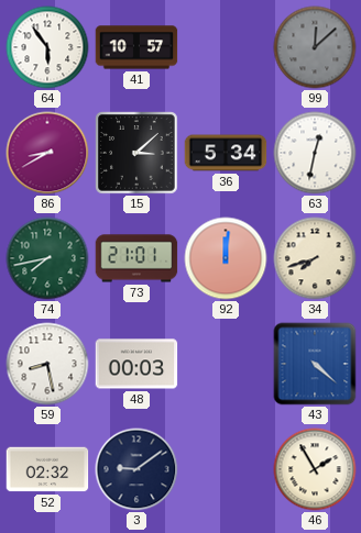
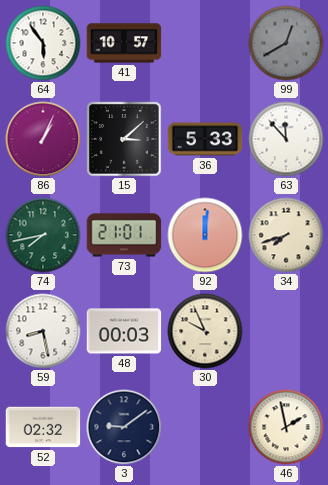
99: 12:08 -> 12:40 (286, 43)
86: 8:40 -> 1:04 (43, 139)
36: 5:34 -> 5:33 (205, 139)
63: 12:32 -> 11:53 (286, 139)
30: none -> 9:56 (205, 331)
43: 4:22 -> none (315, 364)
46: 1:55 -> 1:58 (286, 427)
